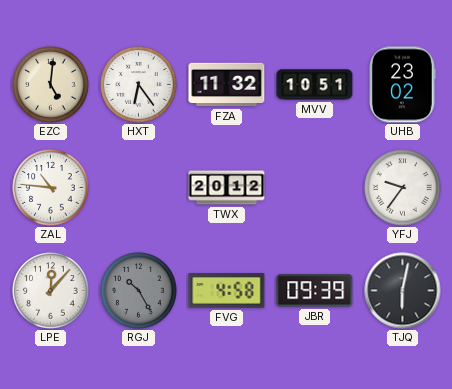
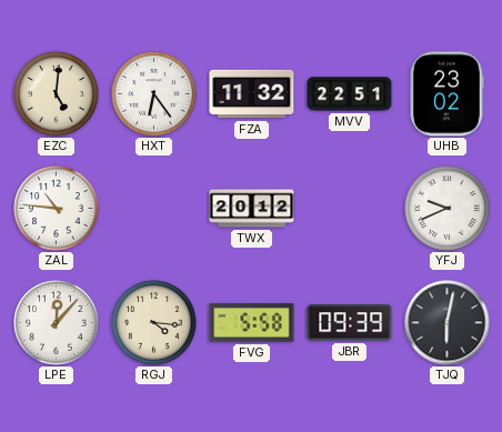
MVV: 10:51 -> 22:51 (350, 94)
YFJ: 9:36 -> 9:41 (448, 209)
RGJ: 10:25 -> 4:16 (154, 323)
RGJ dial: grey -> cream (154, 323)
FVG: 4:58 -> 5:58 (252, 323)
